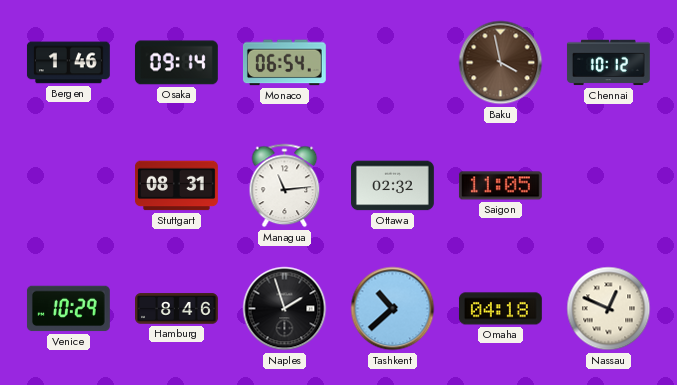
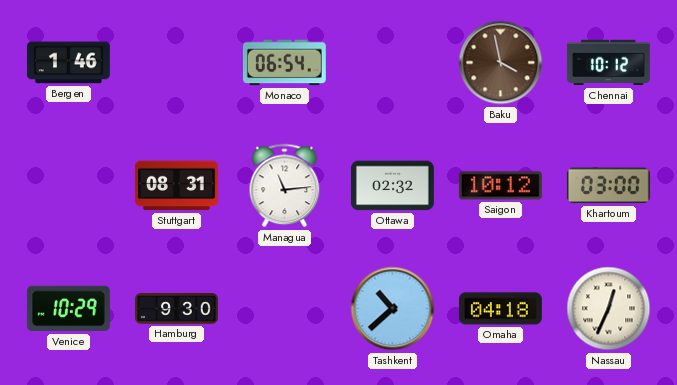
Osaka: 09:14 -> none (176, 63)
Saigon: 11:05 -> 10:12 (500, 186)
Khartoum: none -> 03:00 (608, 186)
Hamburg: 8:46 -> 9:30 (177, 309)
Naples: 1:57 -> none (285, 309)
Nassau: 12:49 -> 12:34 (609, 309)
